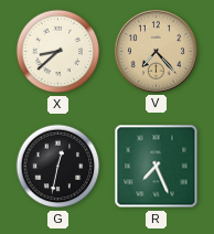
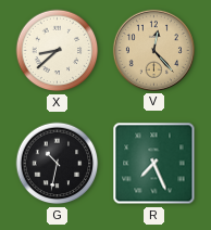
V: 7:23 -> 12:23 (153, 50)
G: 12:32 -> 10:32 (58, 164)
